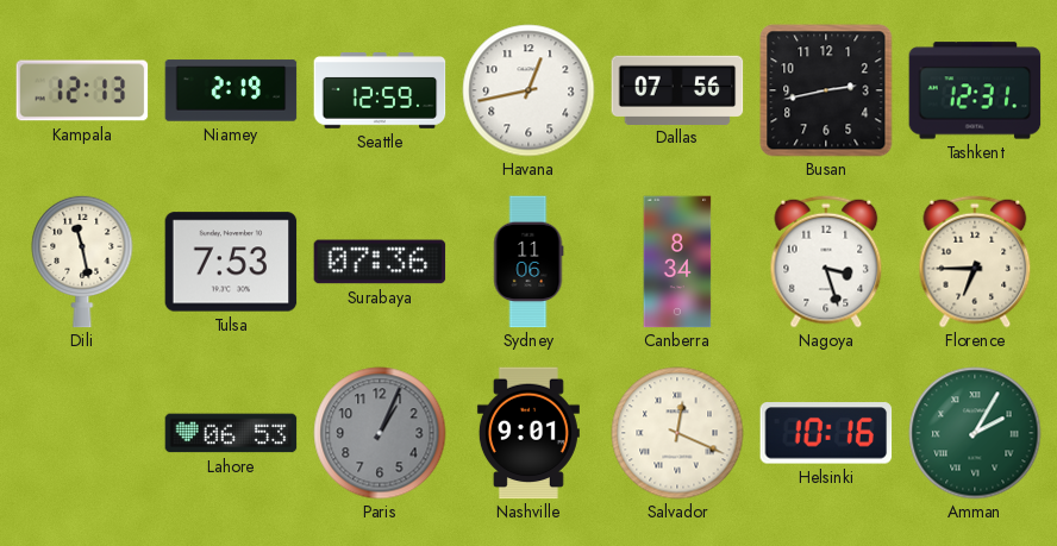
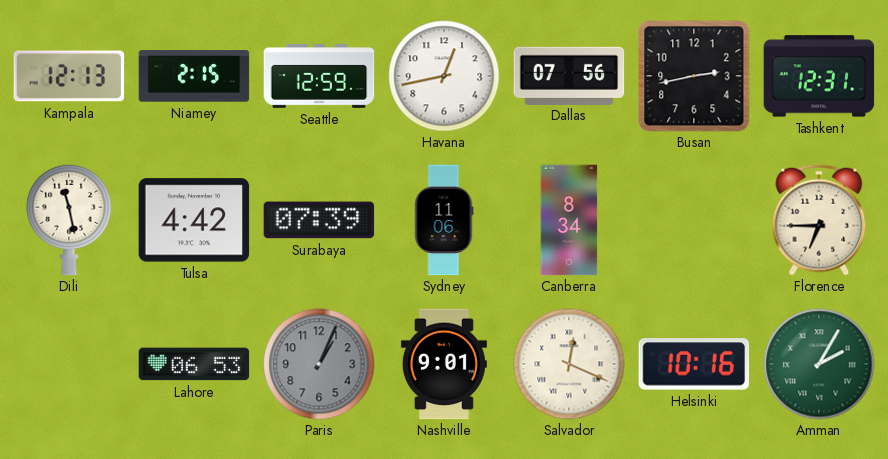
Niamey: 2:19 -> 2:15 (194, 76)
Tulsa: 7:53 -> 4:42 (194, 220)
Surabaya: 07:36 -> 07:39 (319, 220)
Nagoya: 3:27 -> none (826, 262)
